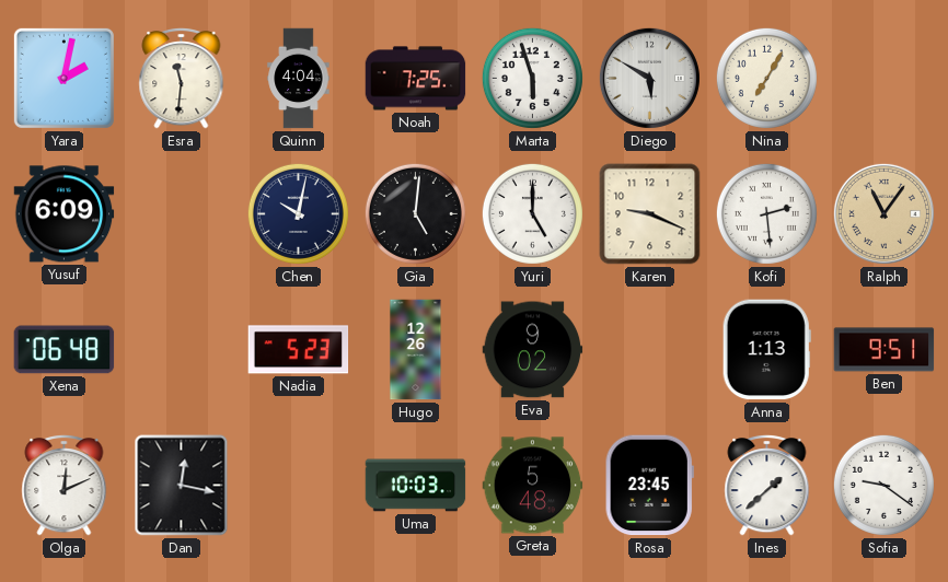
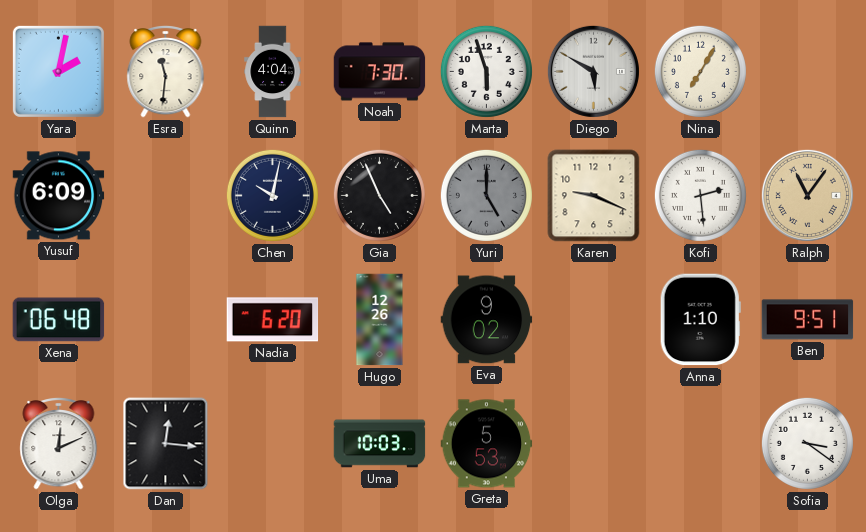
Noah: 7:25 -> 7:30 (380, 72)
Gia: 5:01 -> 4:56 (379, 195)
Yuri dial: white -> grey (486, 195)
Nadia: 5:23 -> 6:20 (273, 320)
Anna: 1:13 -> 1:10 (700, 320)
Dan: 12:17 -> 12:16 (166, 444)
Greta: 5:48 -> 5:53 (487, 444)
Rosa: 23:45 -> none (649, 486)
Ines: 1:38 -> none (767, 485)
Sofia: 9:21 -> 3:21 (807, 443)
